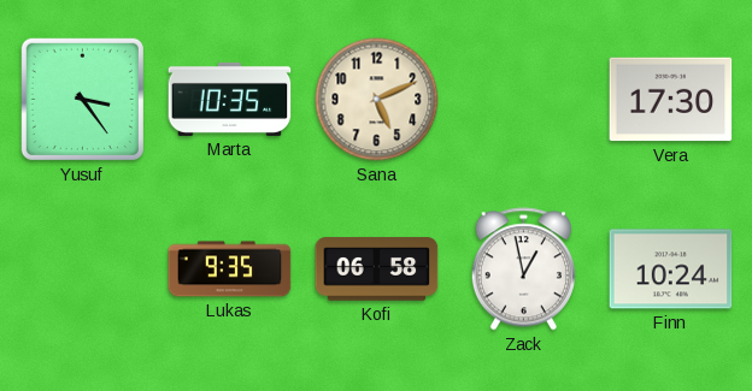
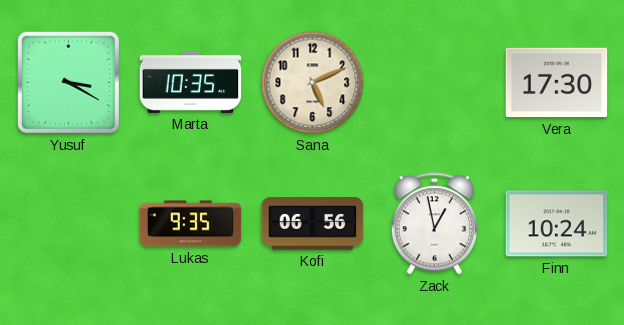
Yusuf: 3:24 -> 3:20 (68, 82)
Kofi: 06:58 -> 06:56 (313, 224)
